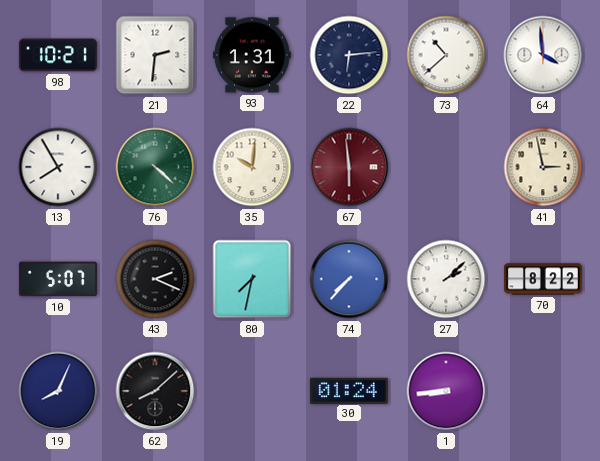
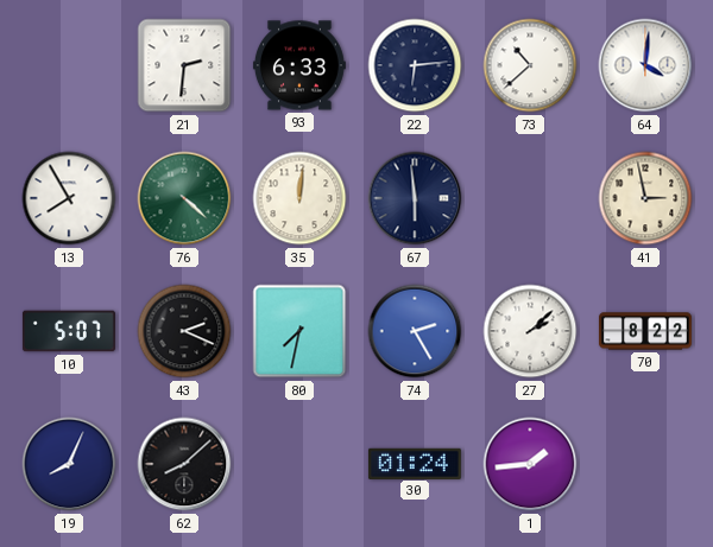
98: 10:21 -> none (58, 55)
93: 1:31 -> 6:33 (299, 65)
64: 3:59 -> 4:01 (645, 65)
35: 10:01 -> 12:01 (299, 198)
67 dial: burgundy -> navy (415, 198)
74: 7:37 -> 2:25 (415, 331)
1: 8:44 -> 1:44 (530, 464)
